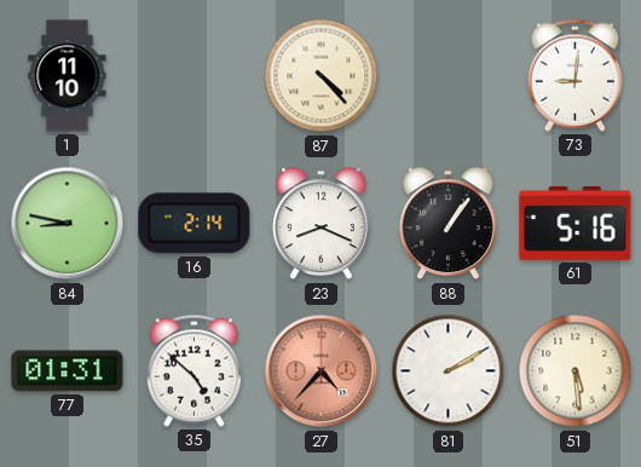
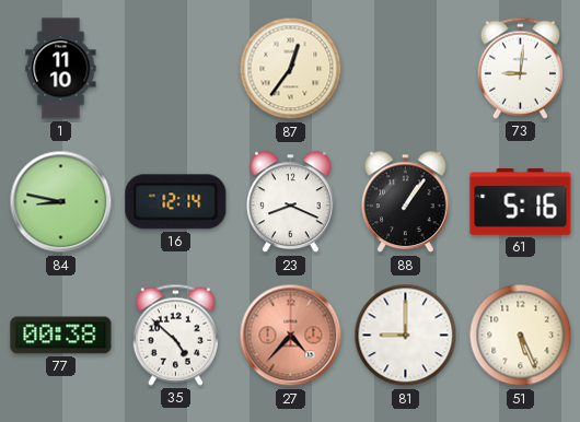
87: 4:23 -> 12:36 (291, 69)
16: 2:14 -> 12:14 (176, 202)
77: 01:31 -> 00:38 (61, 336)
81: 2:10 -> 9:00 (406, 336)
51: 5:29 -> 5:26 (521, 336)
